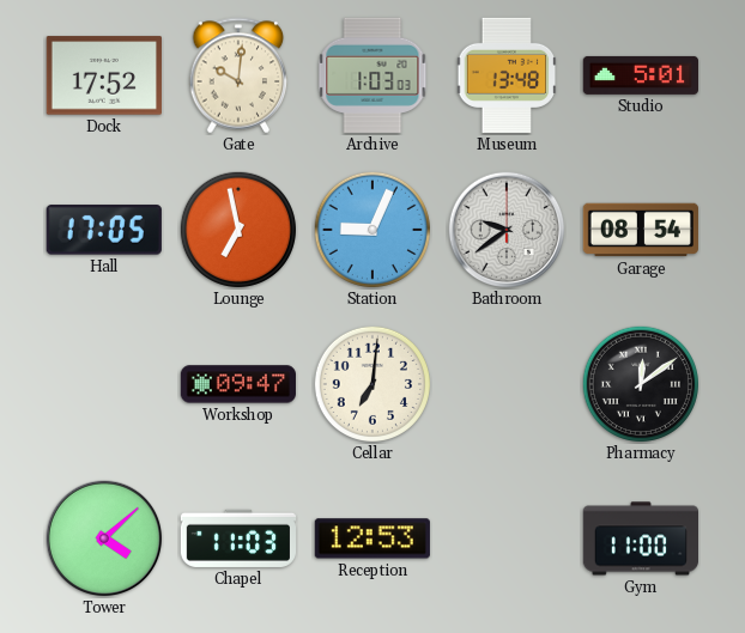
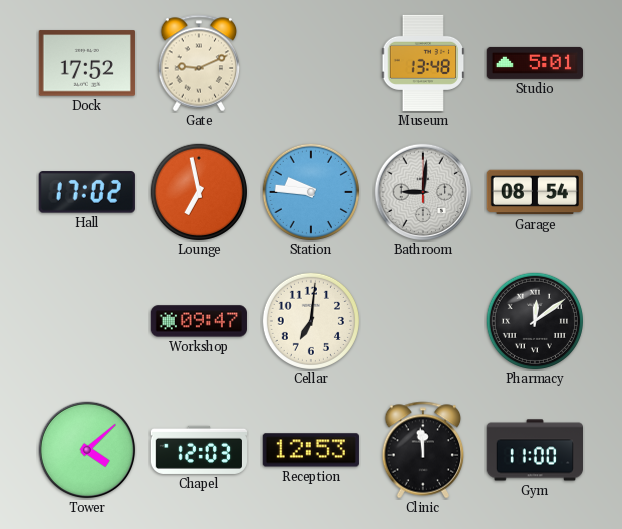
Gate: 10:01 -> 9:11 (199, 63)
Archive: 1:03 -> none (372, 75)
Hall: 17:05 -> 17:02 (87, 192)
Station: 9:04 -> 9:46 (311, 192)
Bathroom: 9:39 -> 9:01 (423, 192)
Chapel: 11:03 -> 12:03 (198, 450)
Clinic: none -> 11:59 (423, 450)
